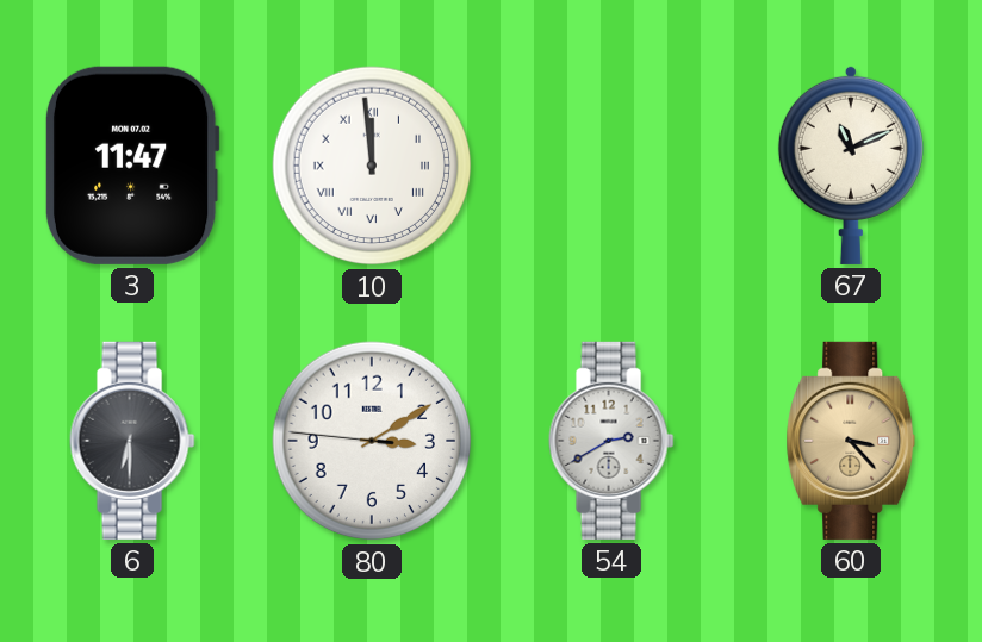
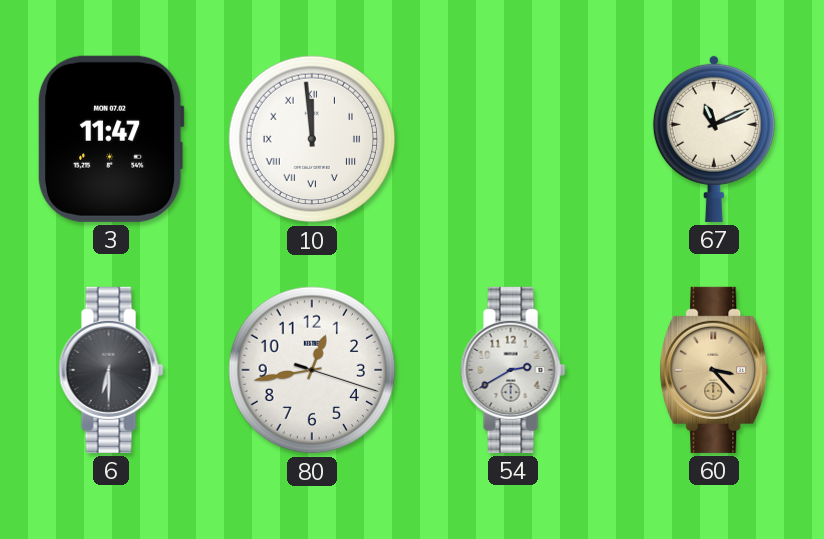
80: 3:09 -> 12:43 (312, 370)
